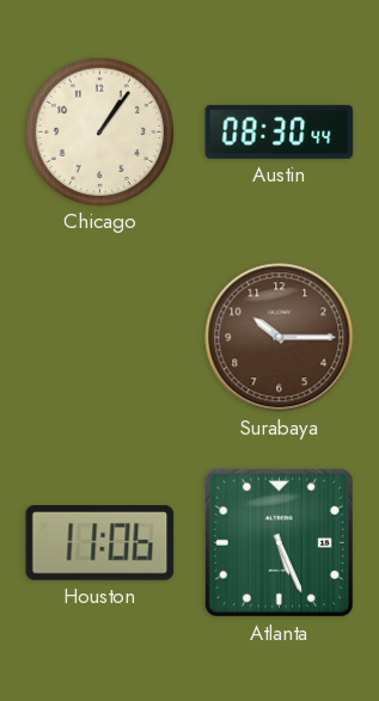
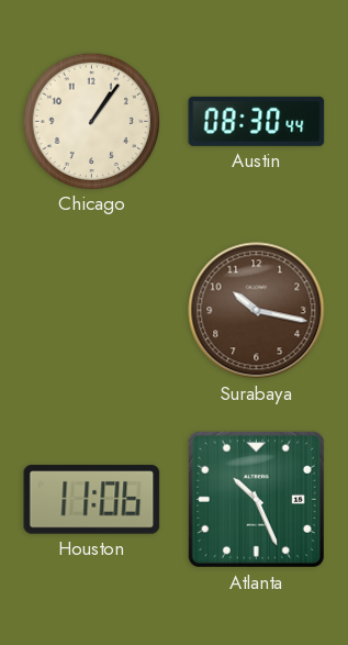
Surabaya: 10:15 -> 10:17 (257, 311)
Atlanta: 5:26 -> 10:26 (256, 499)
